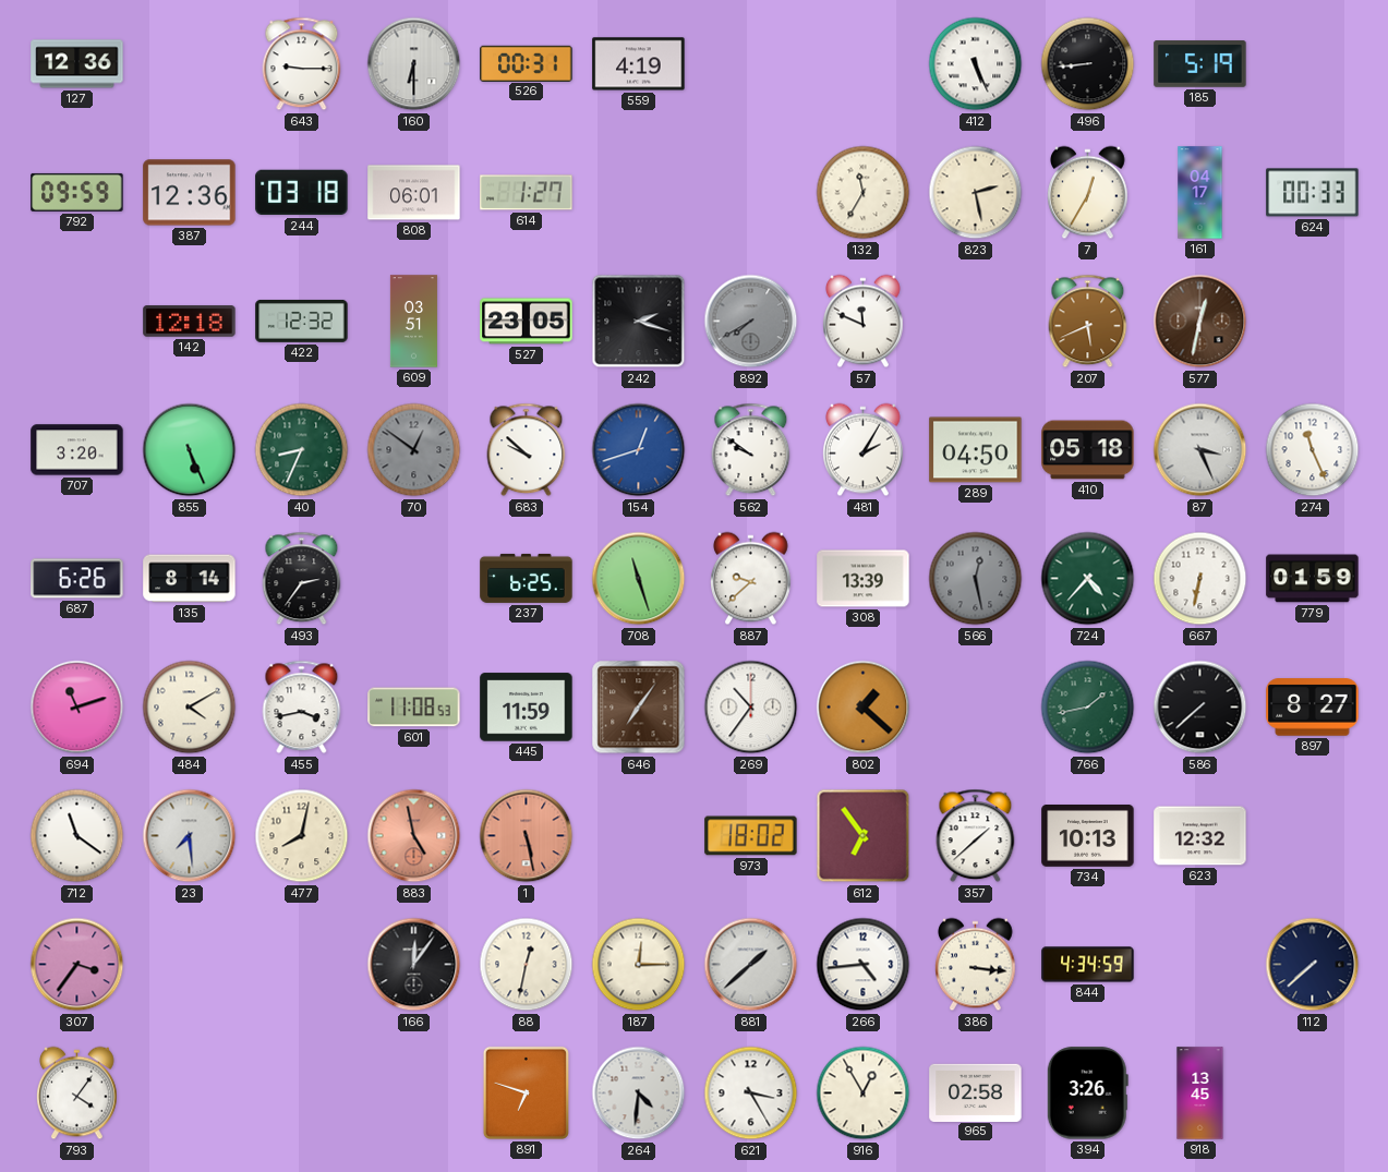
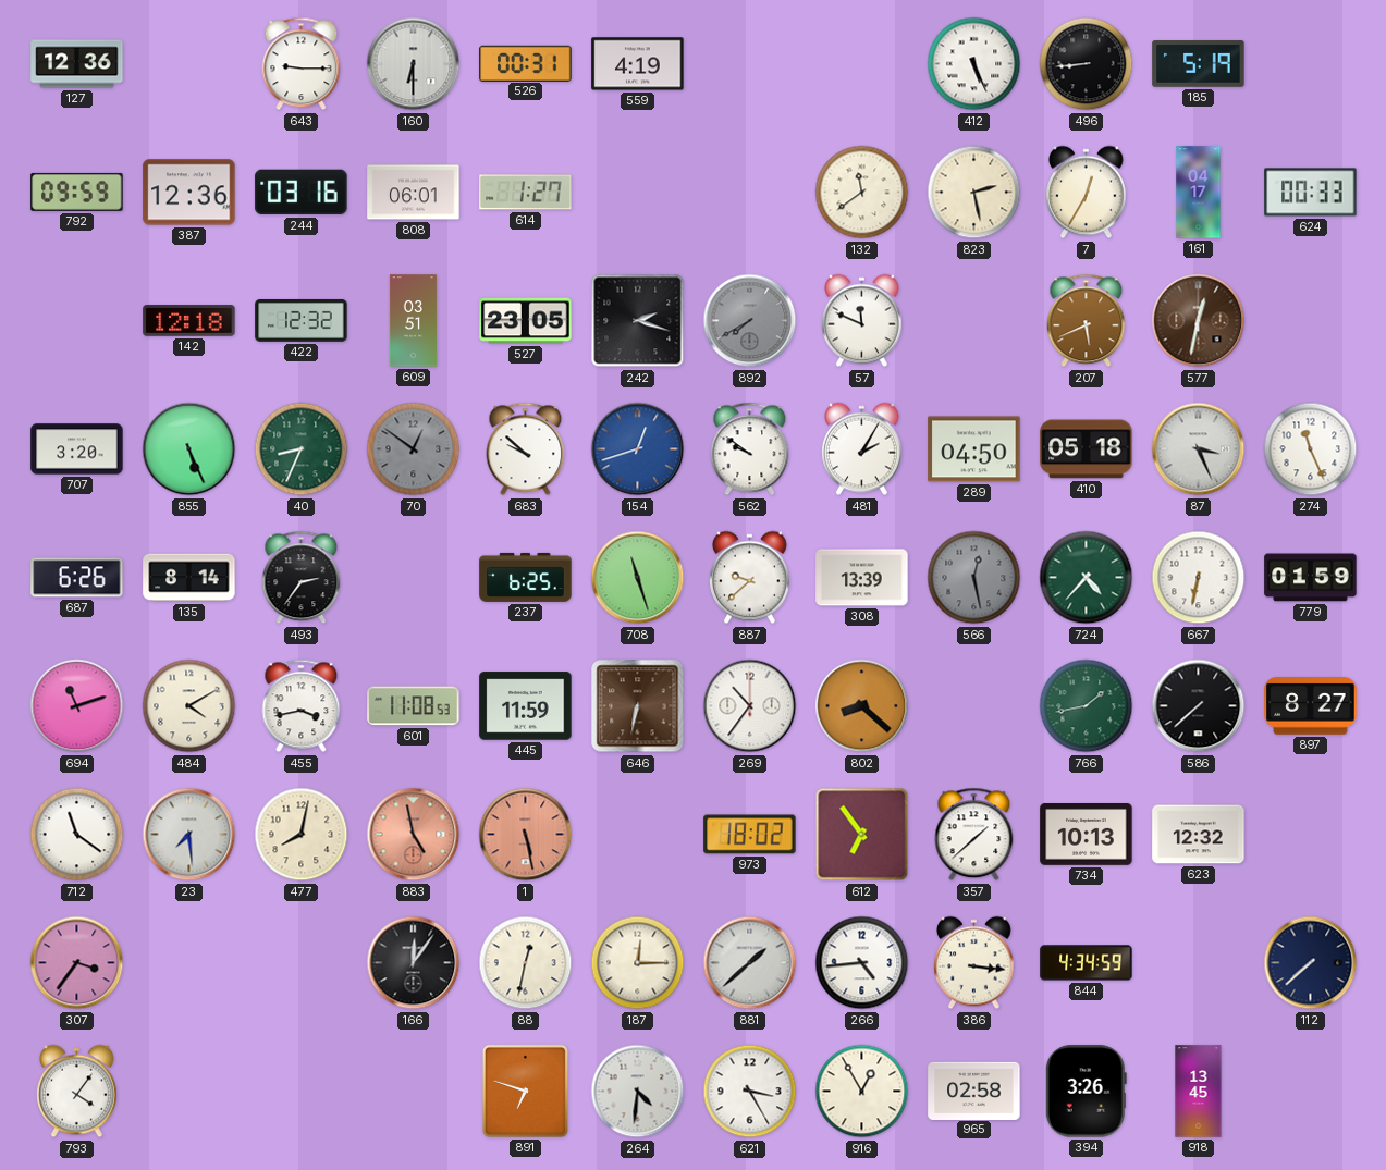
244: 03:18 -> 03:16 (302, 193)
132: 11:35 -> 11:39 (862, 193)
646: 7:06 -> 6:32 (638, 706)
802: 1:22 -> 8:22 (862, 706)
